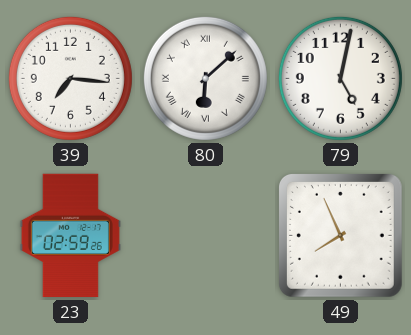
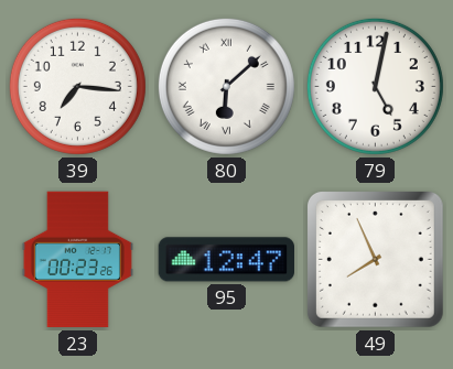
23: 02:59 -> 00:23 (77, 260)
95: none -> 12:47 (226, 260)
